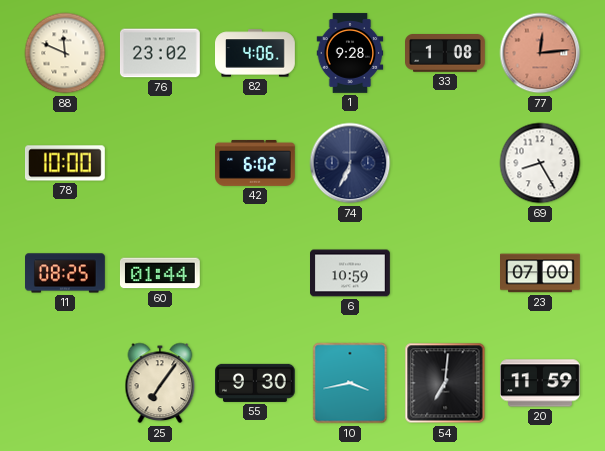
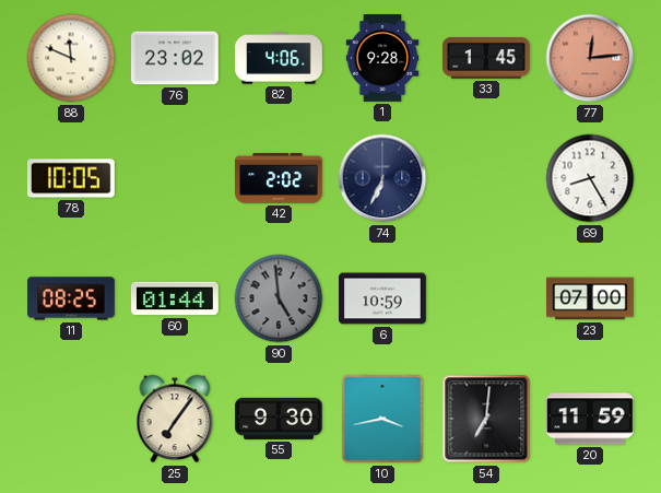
33: 1:08 -> 1:45 (487, 59)
78: 10:00 -> 10:05 (72, 178)
42: 6:02 -> 2:02 (280, 178)
90: none -> 4:59 (279, 298)
